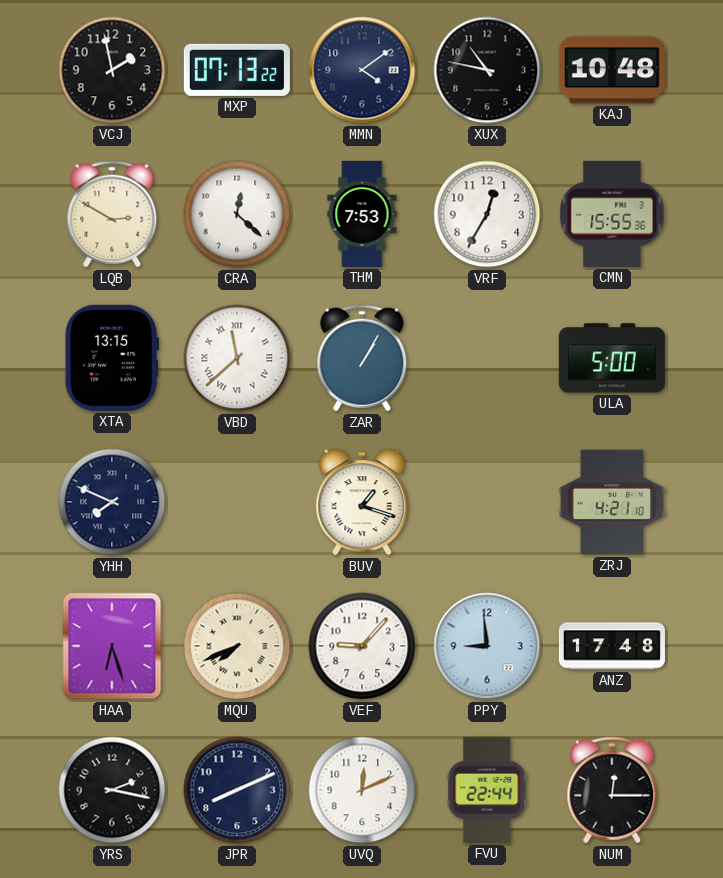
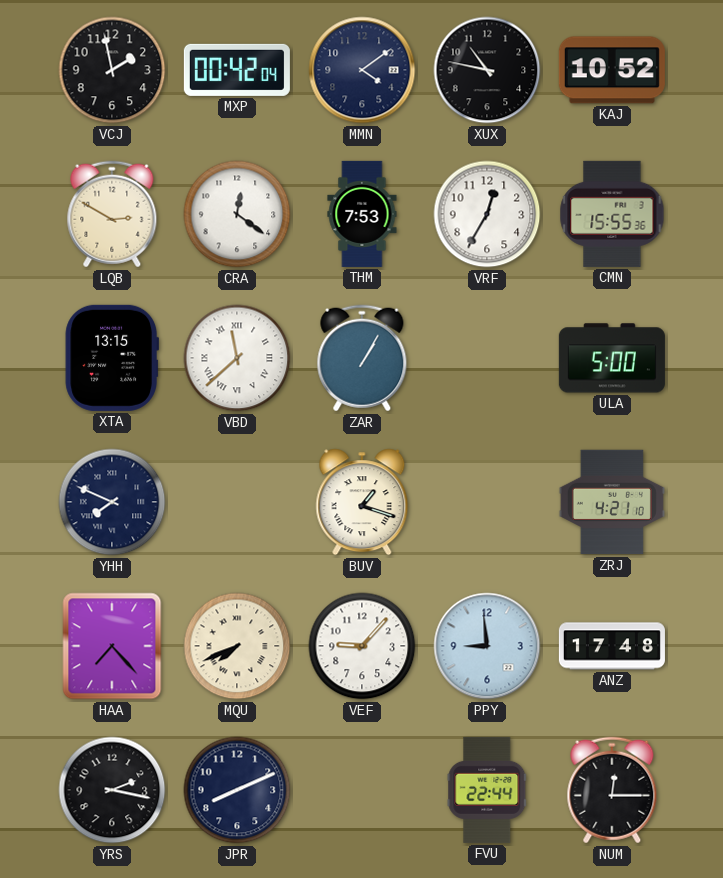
MXP: 07:13 -> 00:42 (237, 70)
KAJ: 10:48 -> 10:52 (612, 70)
CRA: 12:22 -> 12:21 (237, 214)
HAA: 6:27 -> 7:23 (112, 646)
UVQ: 12:11 -> none (362, 790)
